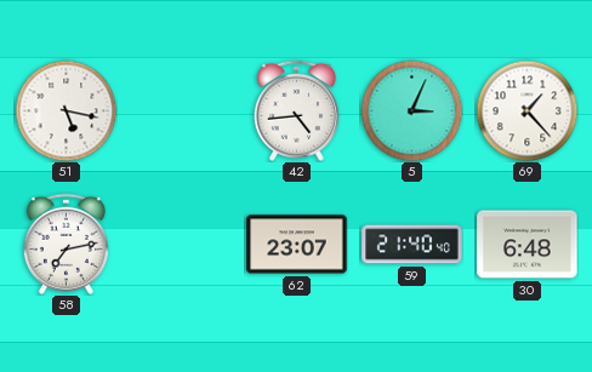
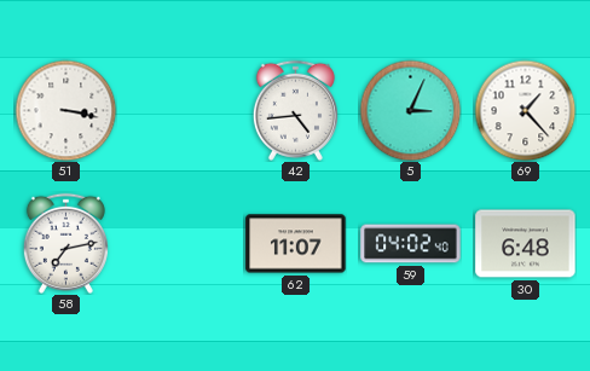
51: 5:17 -> 3:17 (65, 110)
62: 23:07 -> 11:07 (296, 244)
59: 21:40 -> 04:02 (411, 244)
